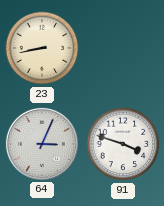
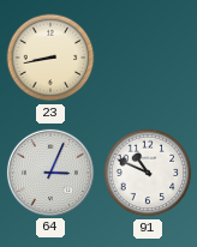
91: 3:48 -> 10:49 (148, 173)
